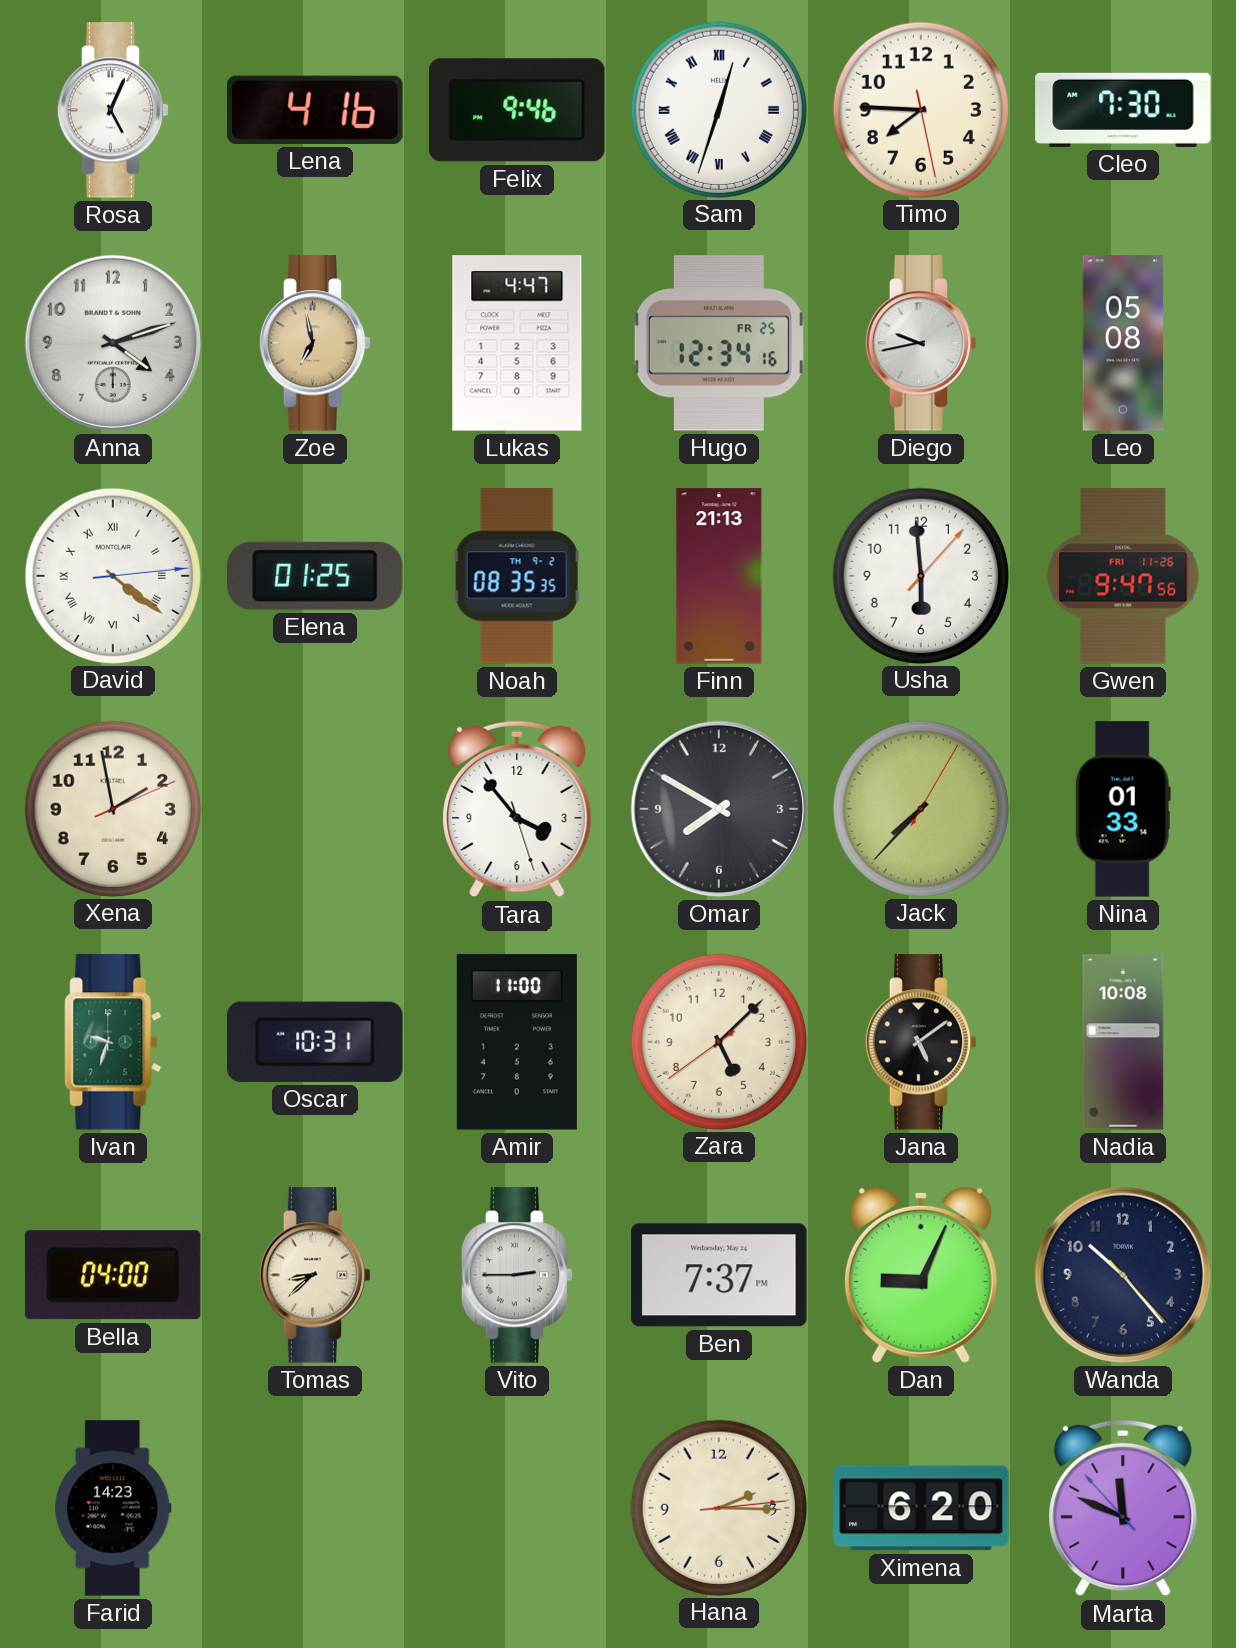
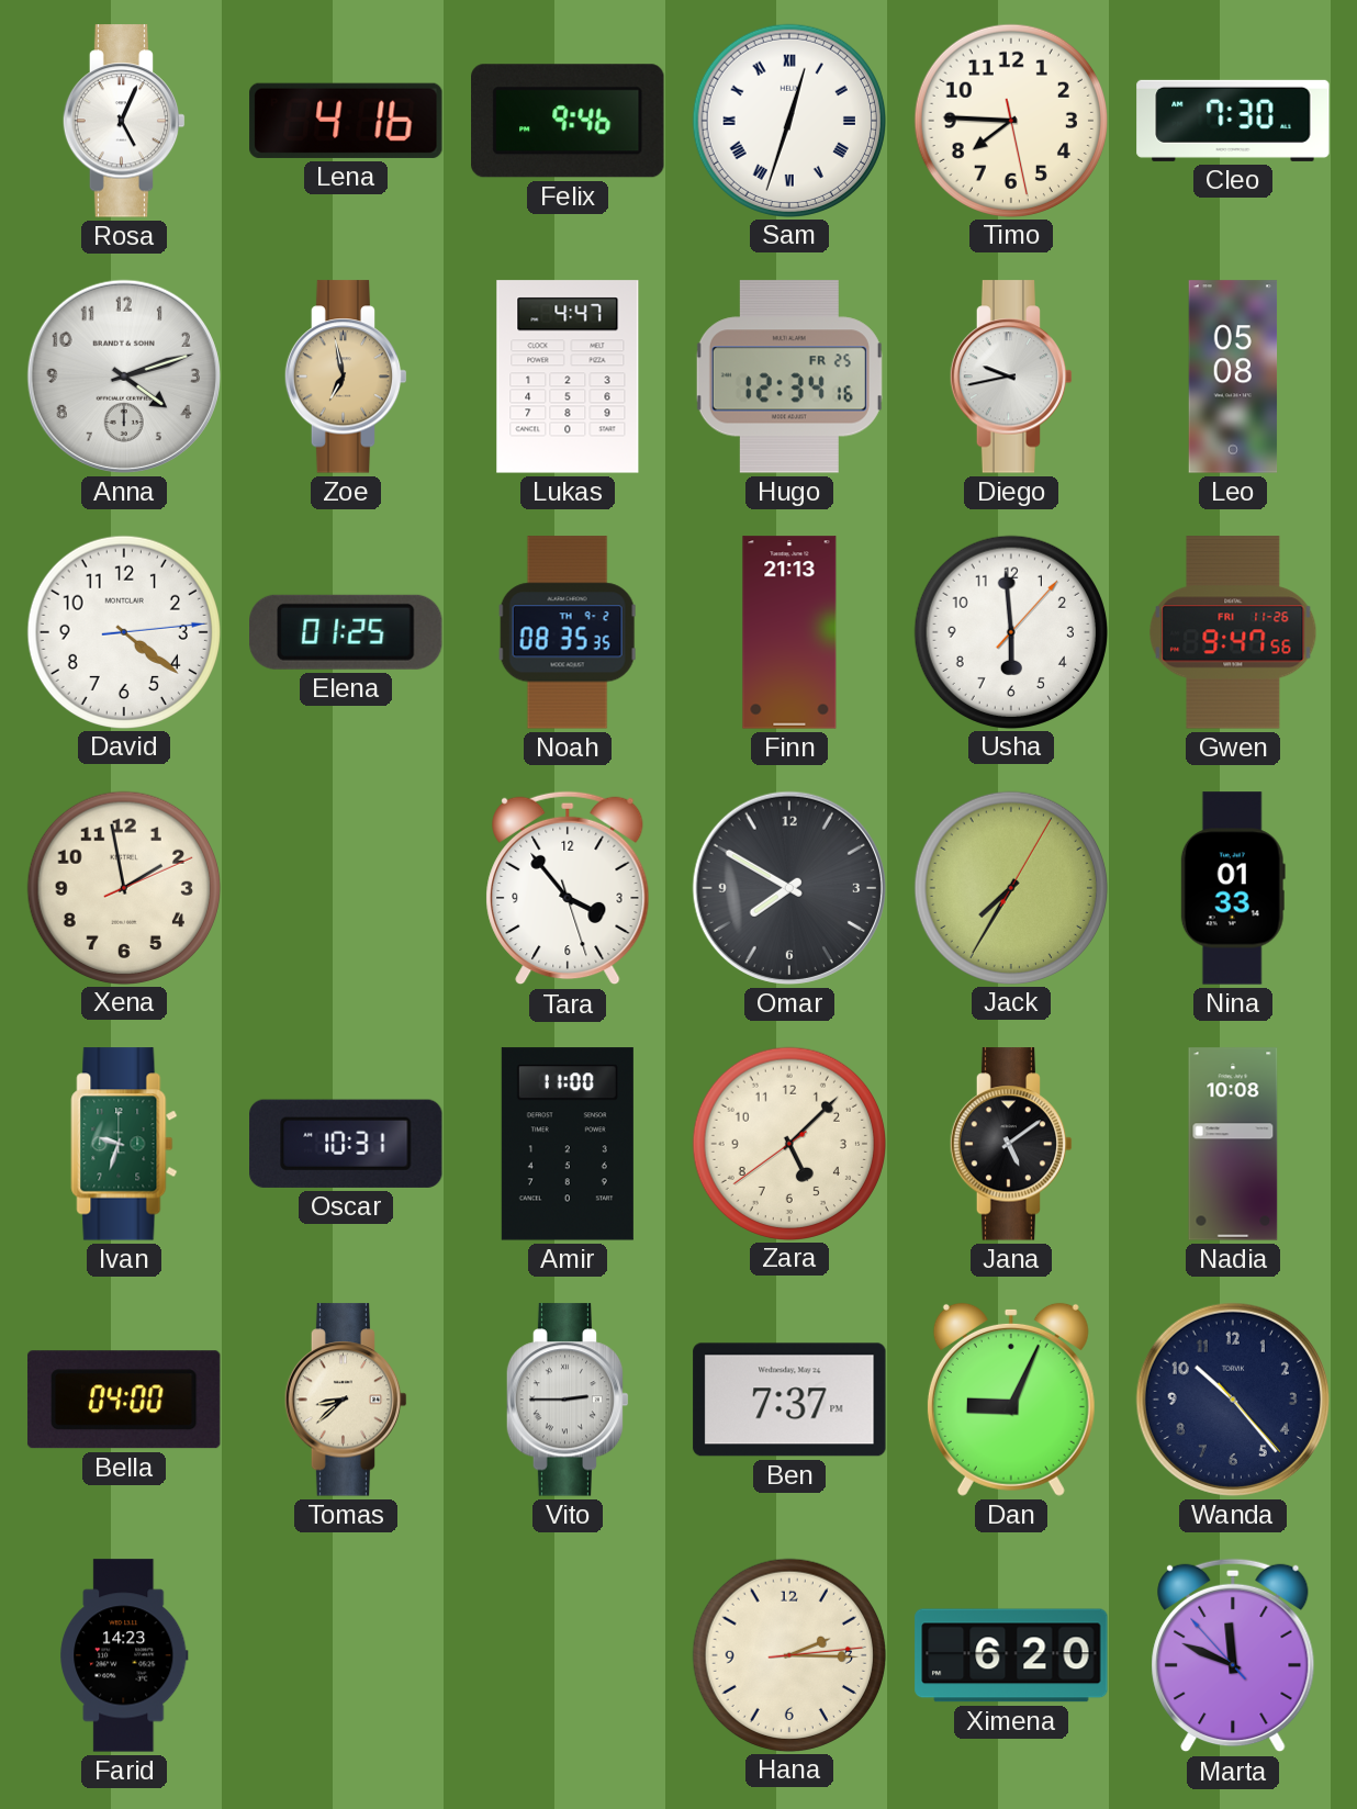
David numerals: Roman -> Arabic (123, 631)
Jack: 7:37 -> 7:35 (1010, 887)
